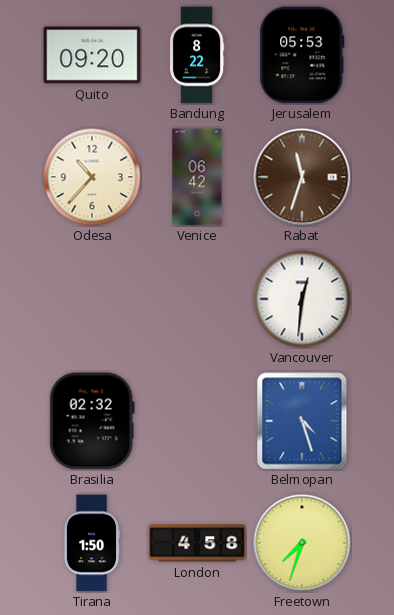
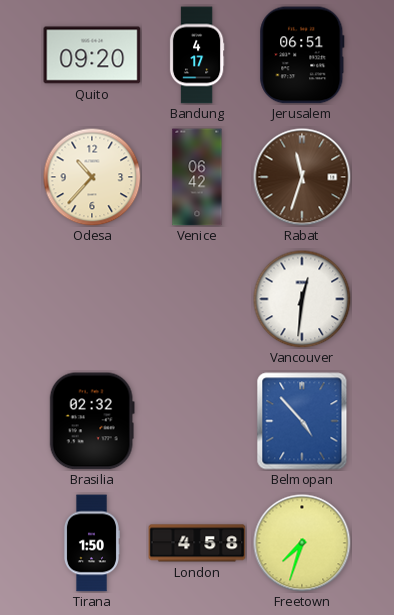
Bandung: 8:22 -> 4:17 (197, 55)
Jerusalem: 05:53 -> 06:51 (302, 55)
Belmopan: 4:27 -> 4:53 (302, 421)
